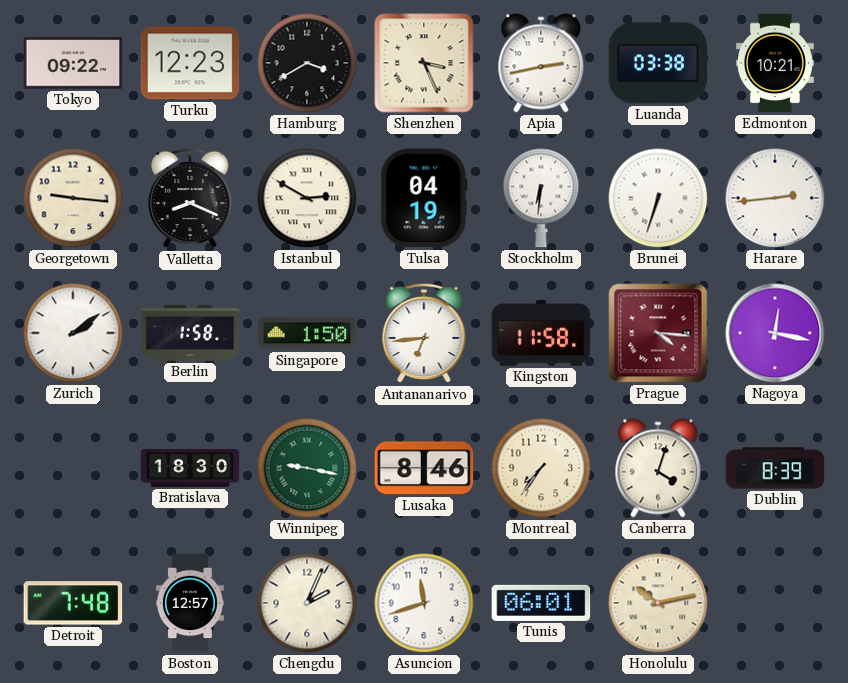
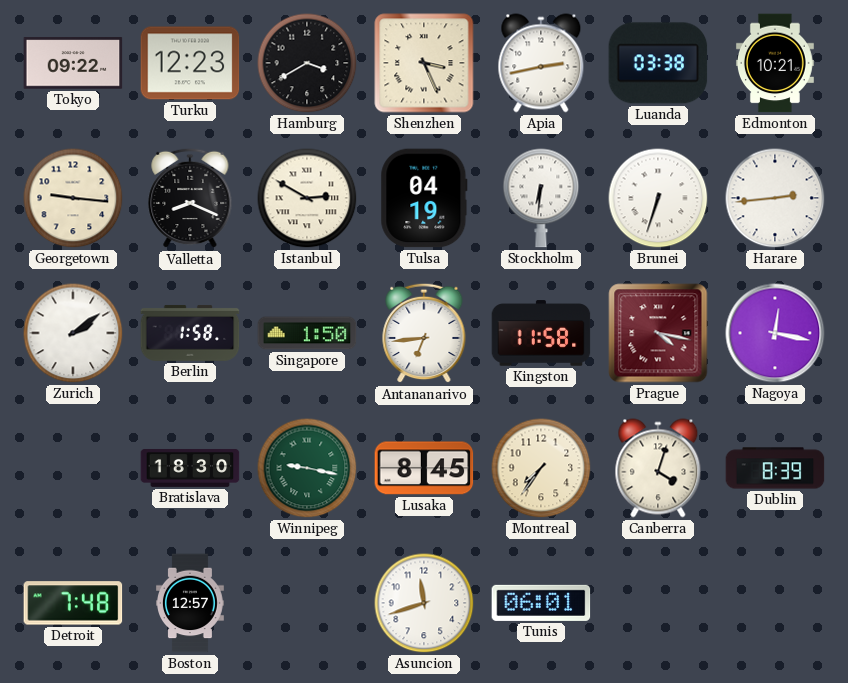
Prague: 4:16 -> 4:17 (658, 333)
Lusaka: 8:46 -> 8:45 (424, 468)
Chengdu: 2:04 -> none (307, 603)
Honolulu: 10:13 -> none (658, 603)
